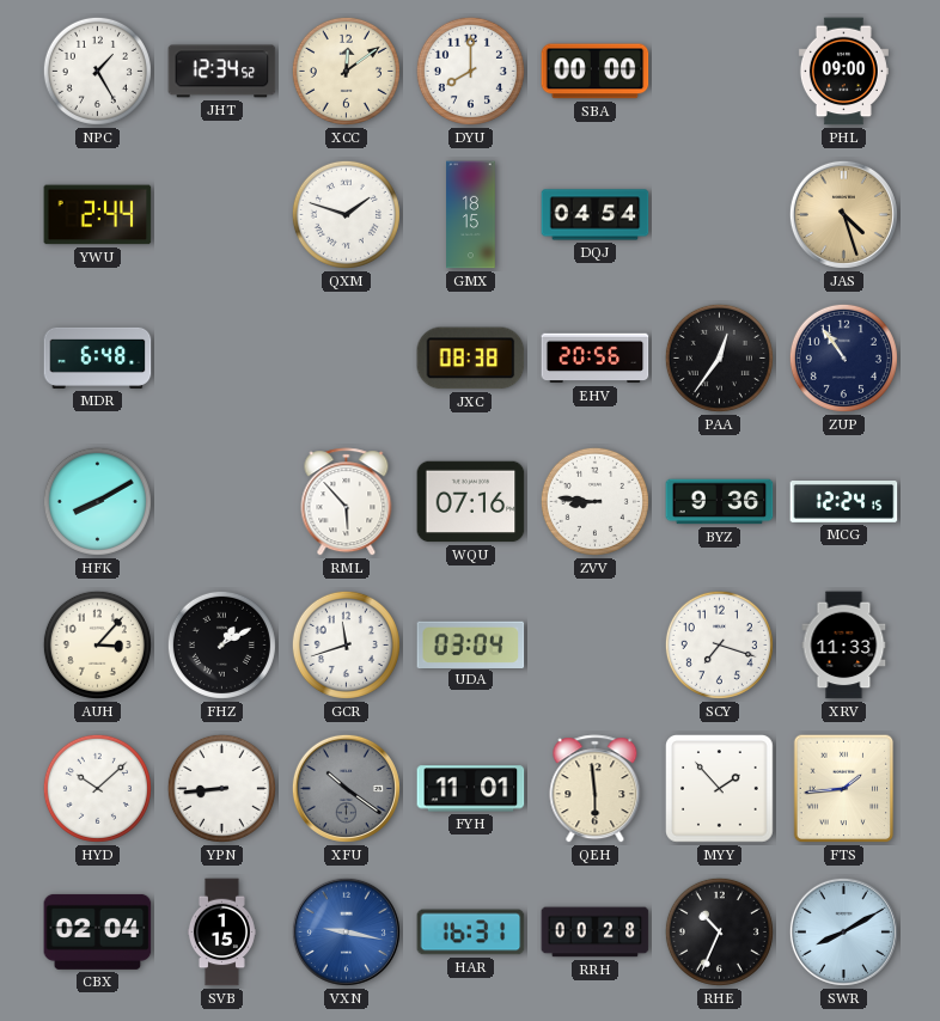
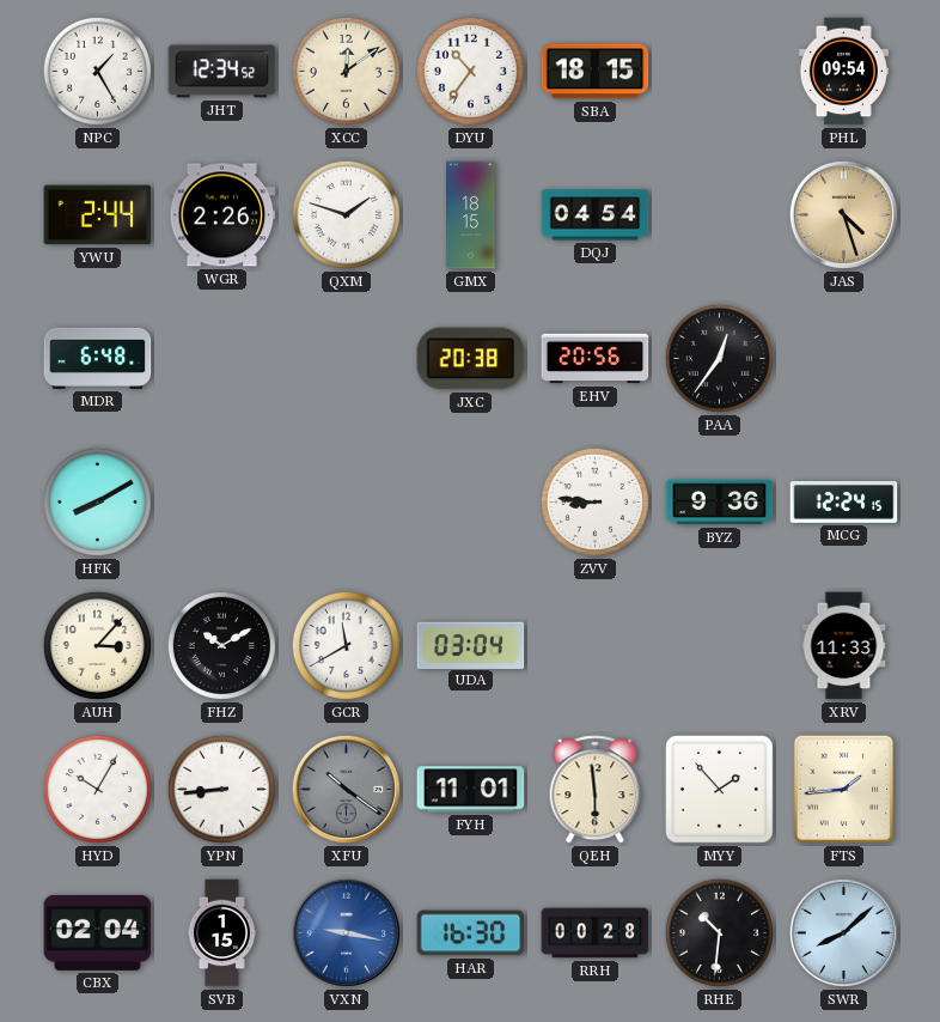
DYU: 8:00 -> 10:36 (470, 71)
SBA: 00:00 -> 18:15 (596, 72)
PHL: 09:00 -> 09:54 (843, 72)
WGR: none -> 2:26 (222, 215)
JXC: 08:38 -> 20:38 (471, 359)
ZUP: 10:54 -> none (843, 357)
RML: 5:53 -> none (347, 502)
WQU: 07:16 -> none (471, 502)
FHZ: 1:10 -> 10:10 (221, 645)
GCR: 11:42 -> 11:40 (346, 645)
SCY: 7:18 -> none (719, 644)
HYD: 10:08 -> 10:05 (97, 789)
HAR: 16:31 -> 16:30 (471, 933)
RHE: 10:34 -> 10:31 (719, 932)
SWR: 8:10 -> 8:08 (843, 932)
